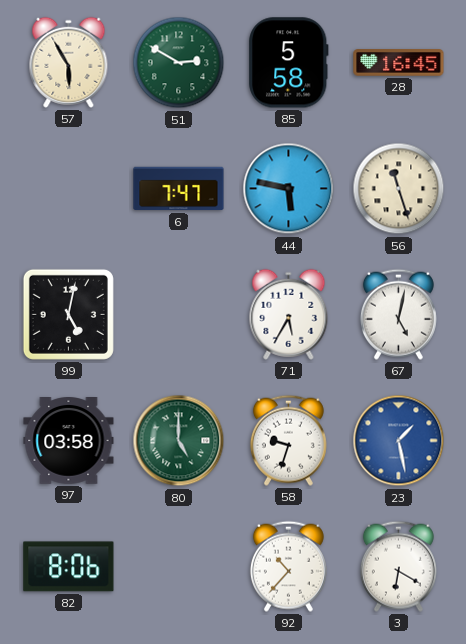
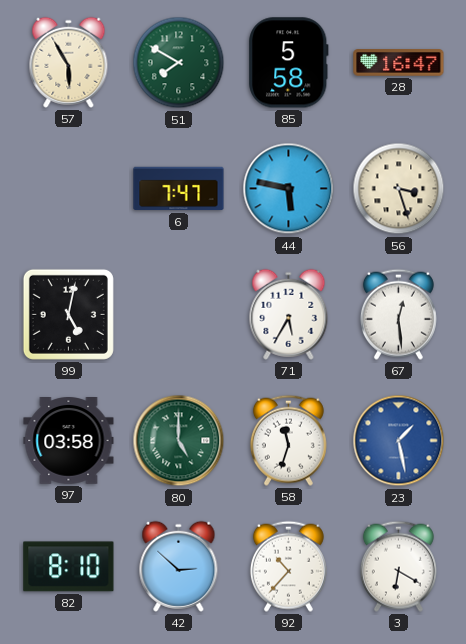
51: 2:50 -> 7:50 (179, 63)
28: 16:45 -> 16:47 (399, 63)
56: 11:27 -> 3:27 (399, 189)
67: 5:02 -> 12:29 (398, 314)
58: 9:33 -> 11:33 (288, 440)
82: 8:06 -> 8:10 (69, 567)
42: none -> 2:52 (179, 566)
